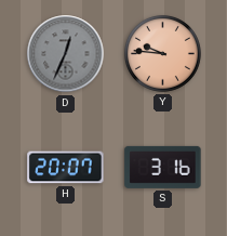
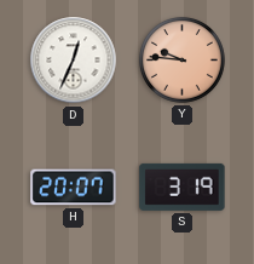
D dial: grey -> white (74, 61)
S: 3:16 -> 3:19 (183, 186)
